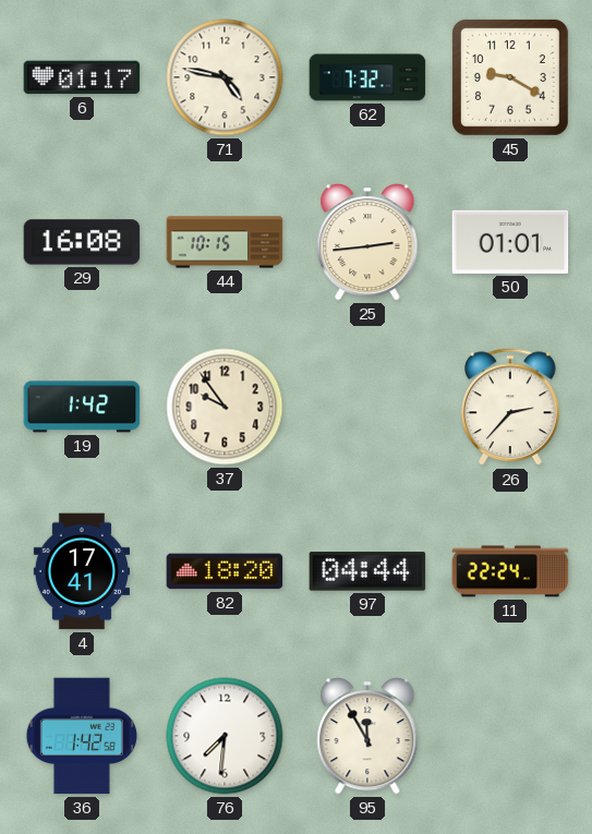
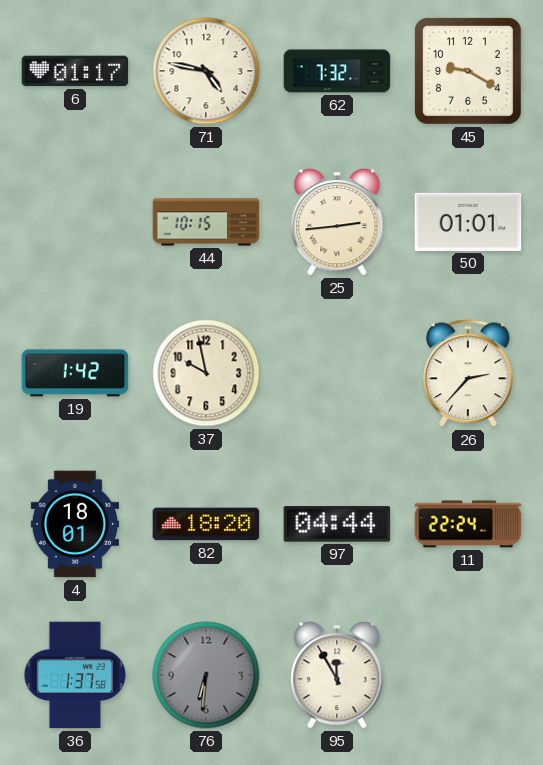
29: 16:08 -> none (82, 242)
37: 9:54 -> 9:58 (206, 373)
4: 17:41 -> 18:01 (74, 524)
36: 1:42 -> 1:37 (75, 675)
76: 7:31 -> 6:31 (206, 675)
76 dial: white -> grey (206, 675)
